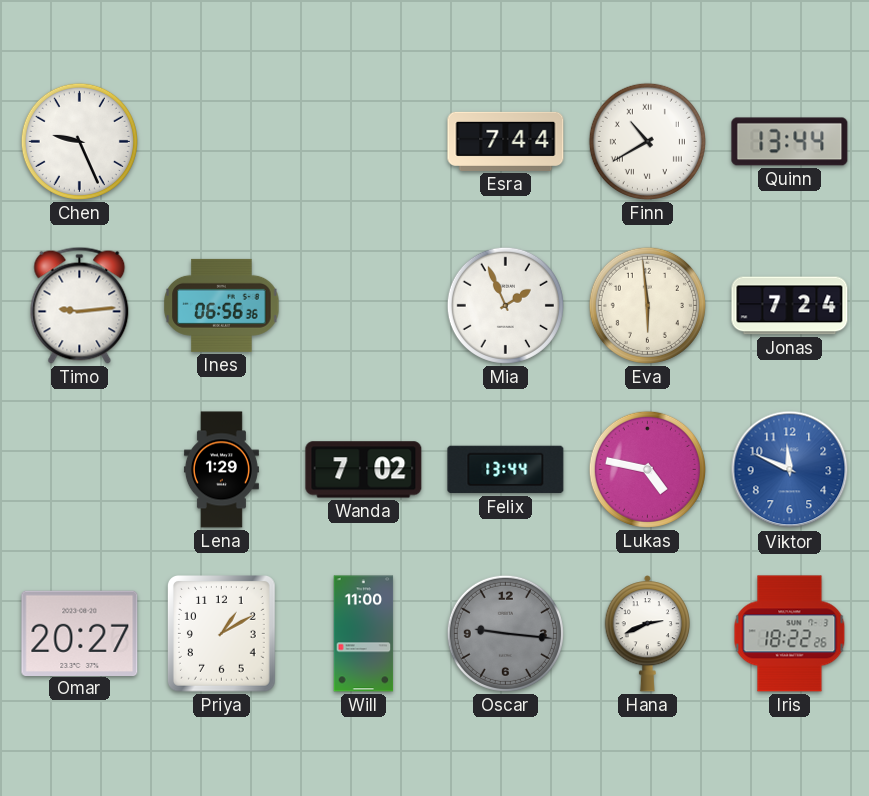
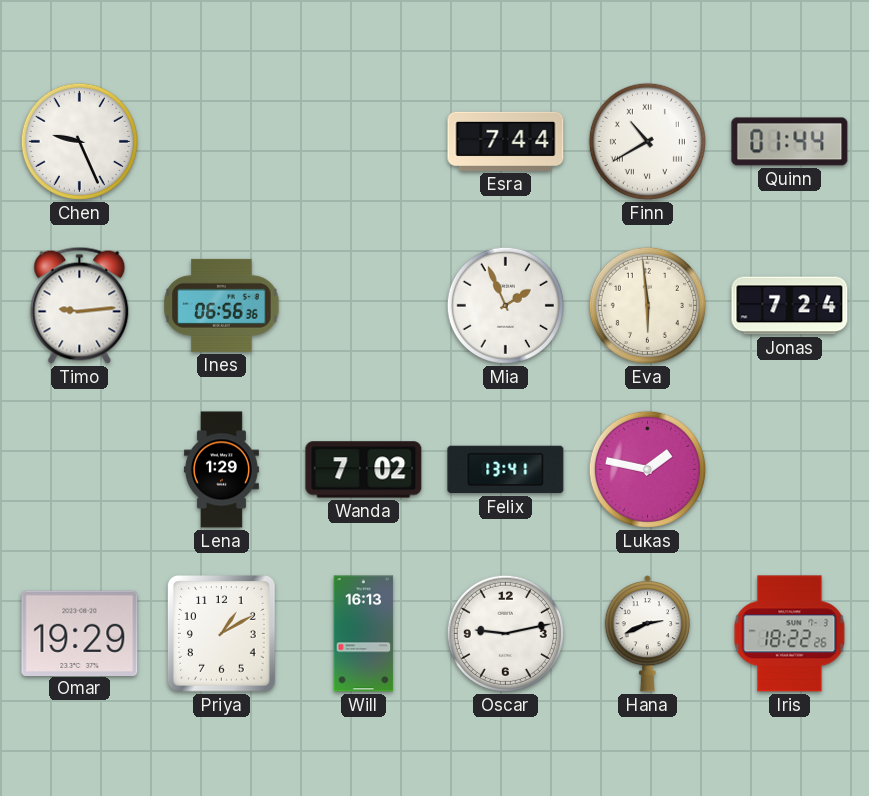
Quinn: 13:44 -> 01:44 (790, 142)
Felix: 13:44 -> 13:41 (506, 470)
Lukas: 4:47 -> 1:47 (647, 469)
Viktor: 11:49 -> none (790, 470)
Omar: 20:27 -> 19:29 (80, 633)
Will: 11:00 -> 16:13 (364, 634)
Oscar: 9:16 -> 9:13 (505, 633)
Oscar dial: grey -> white (505, 633)
